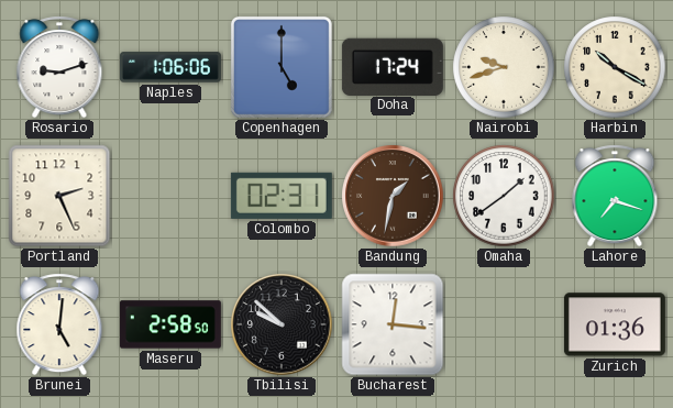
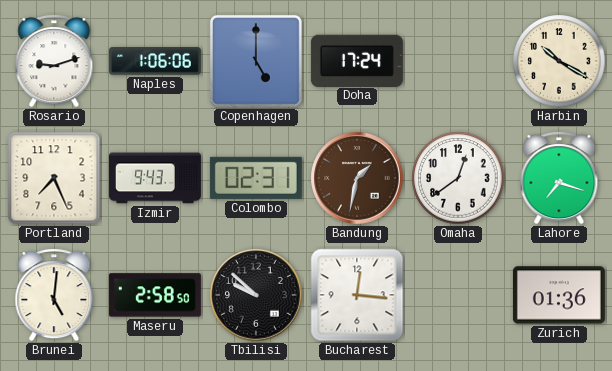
Nairobi: 9:42 -> none (504, 67)
Portland: 2:26 -> 7:26 (54, 178)
Izmir: none -> 9:43 (155, 178)
Omaha: 1:39 -> 12:39 (458, 178)
